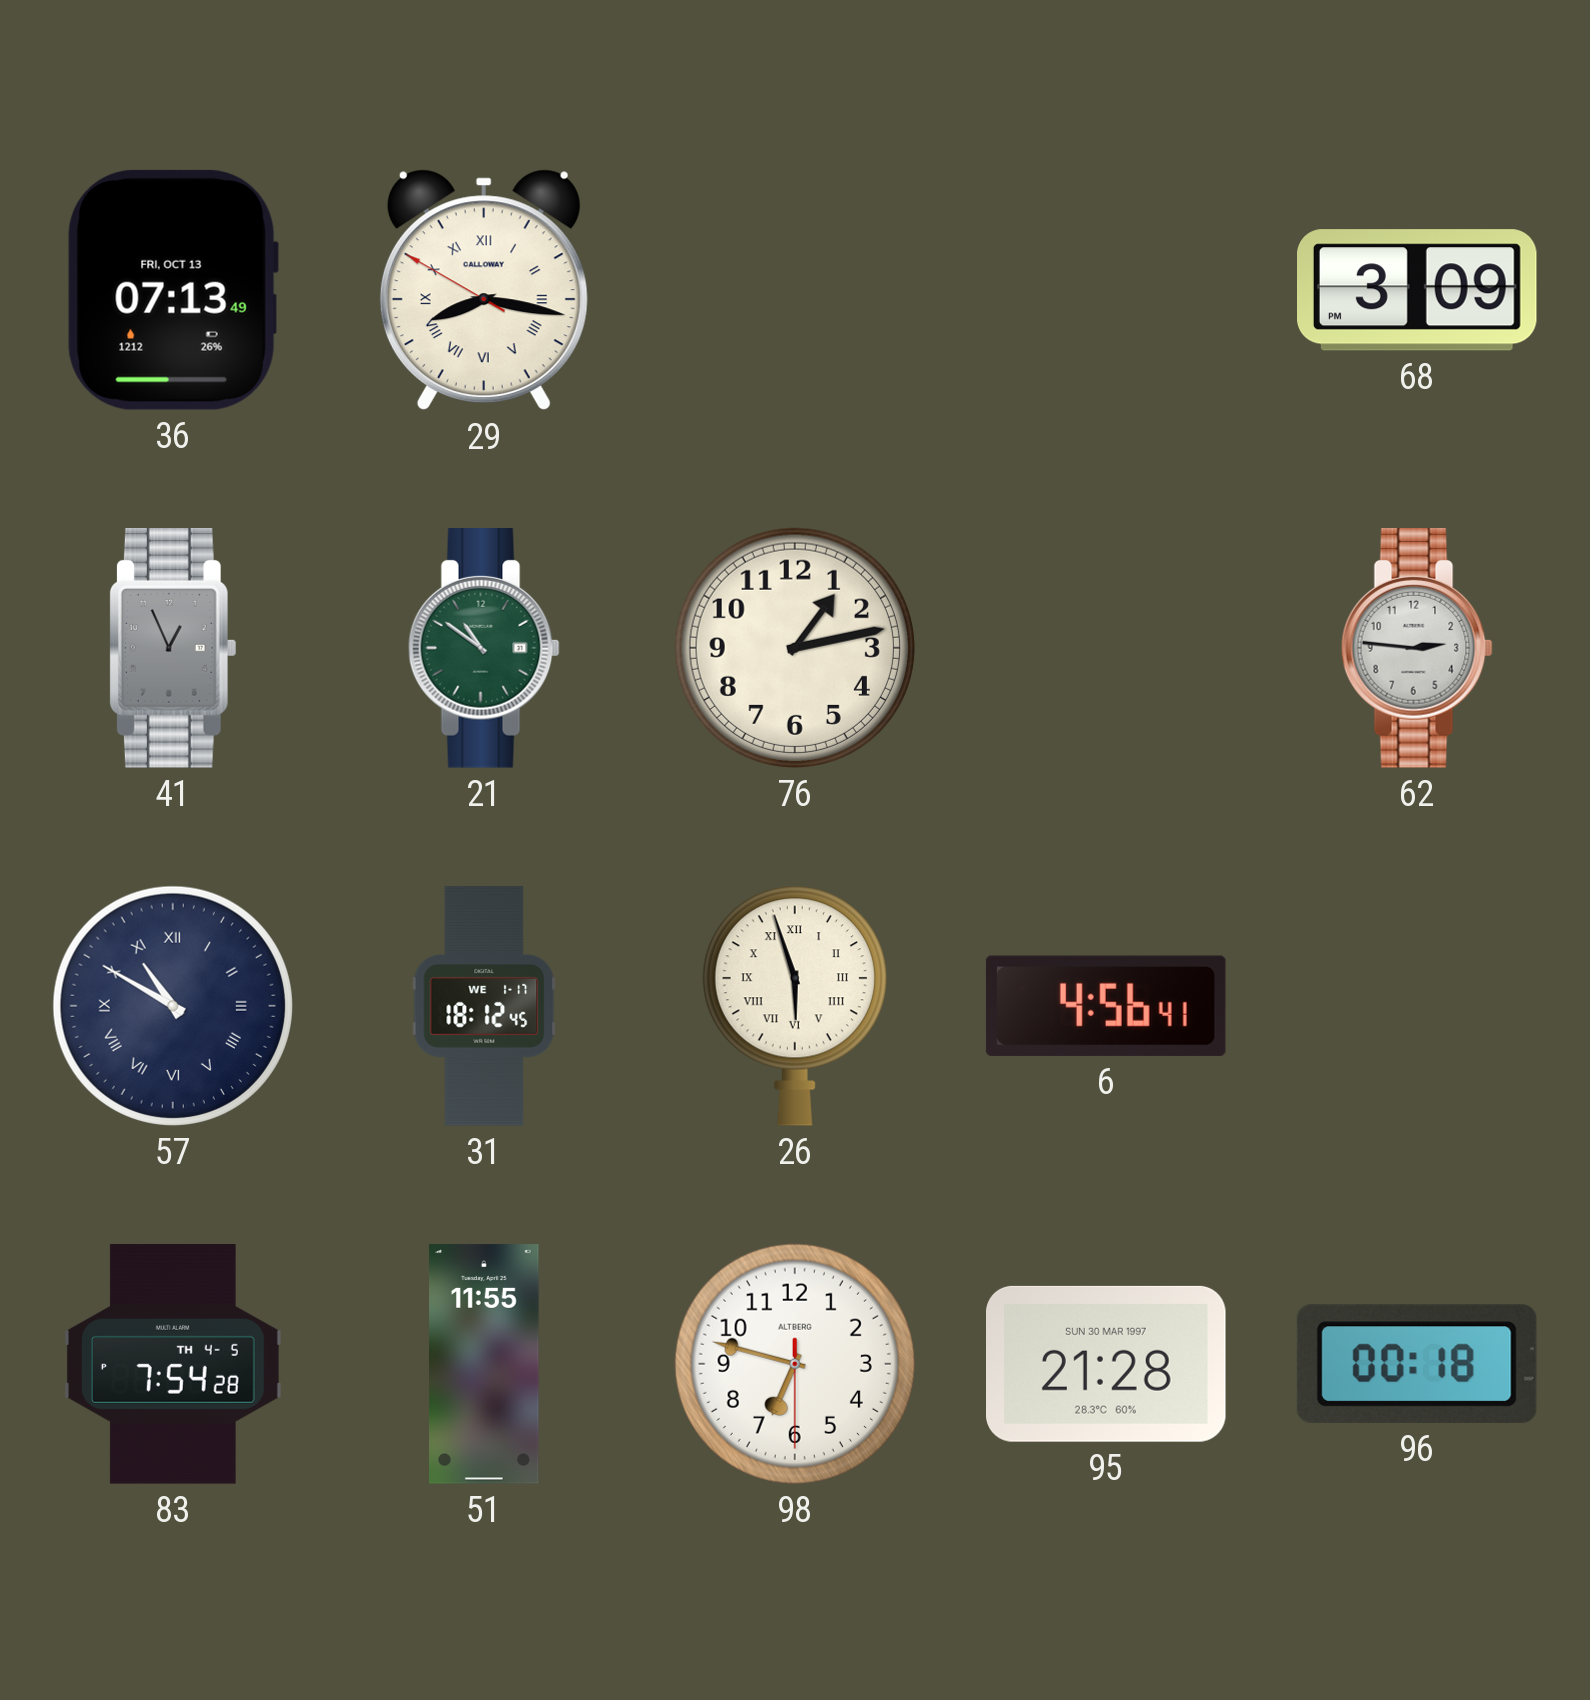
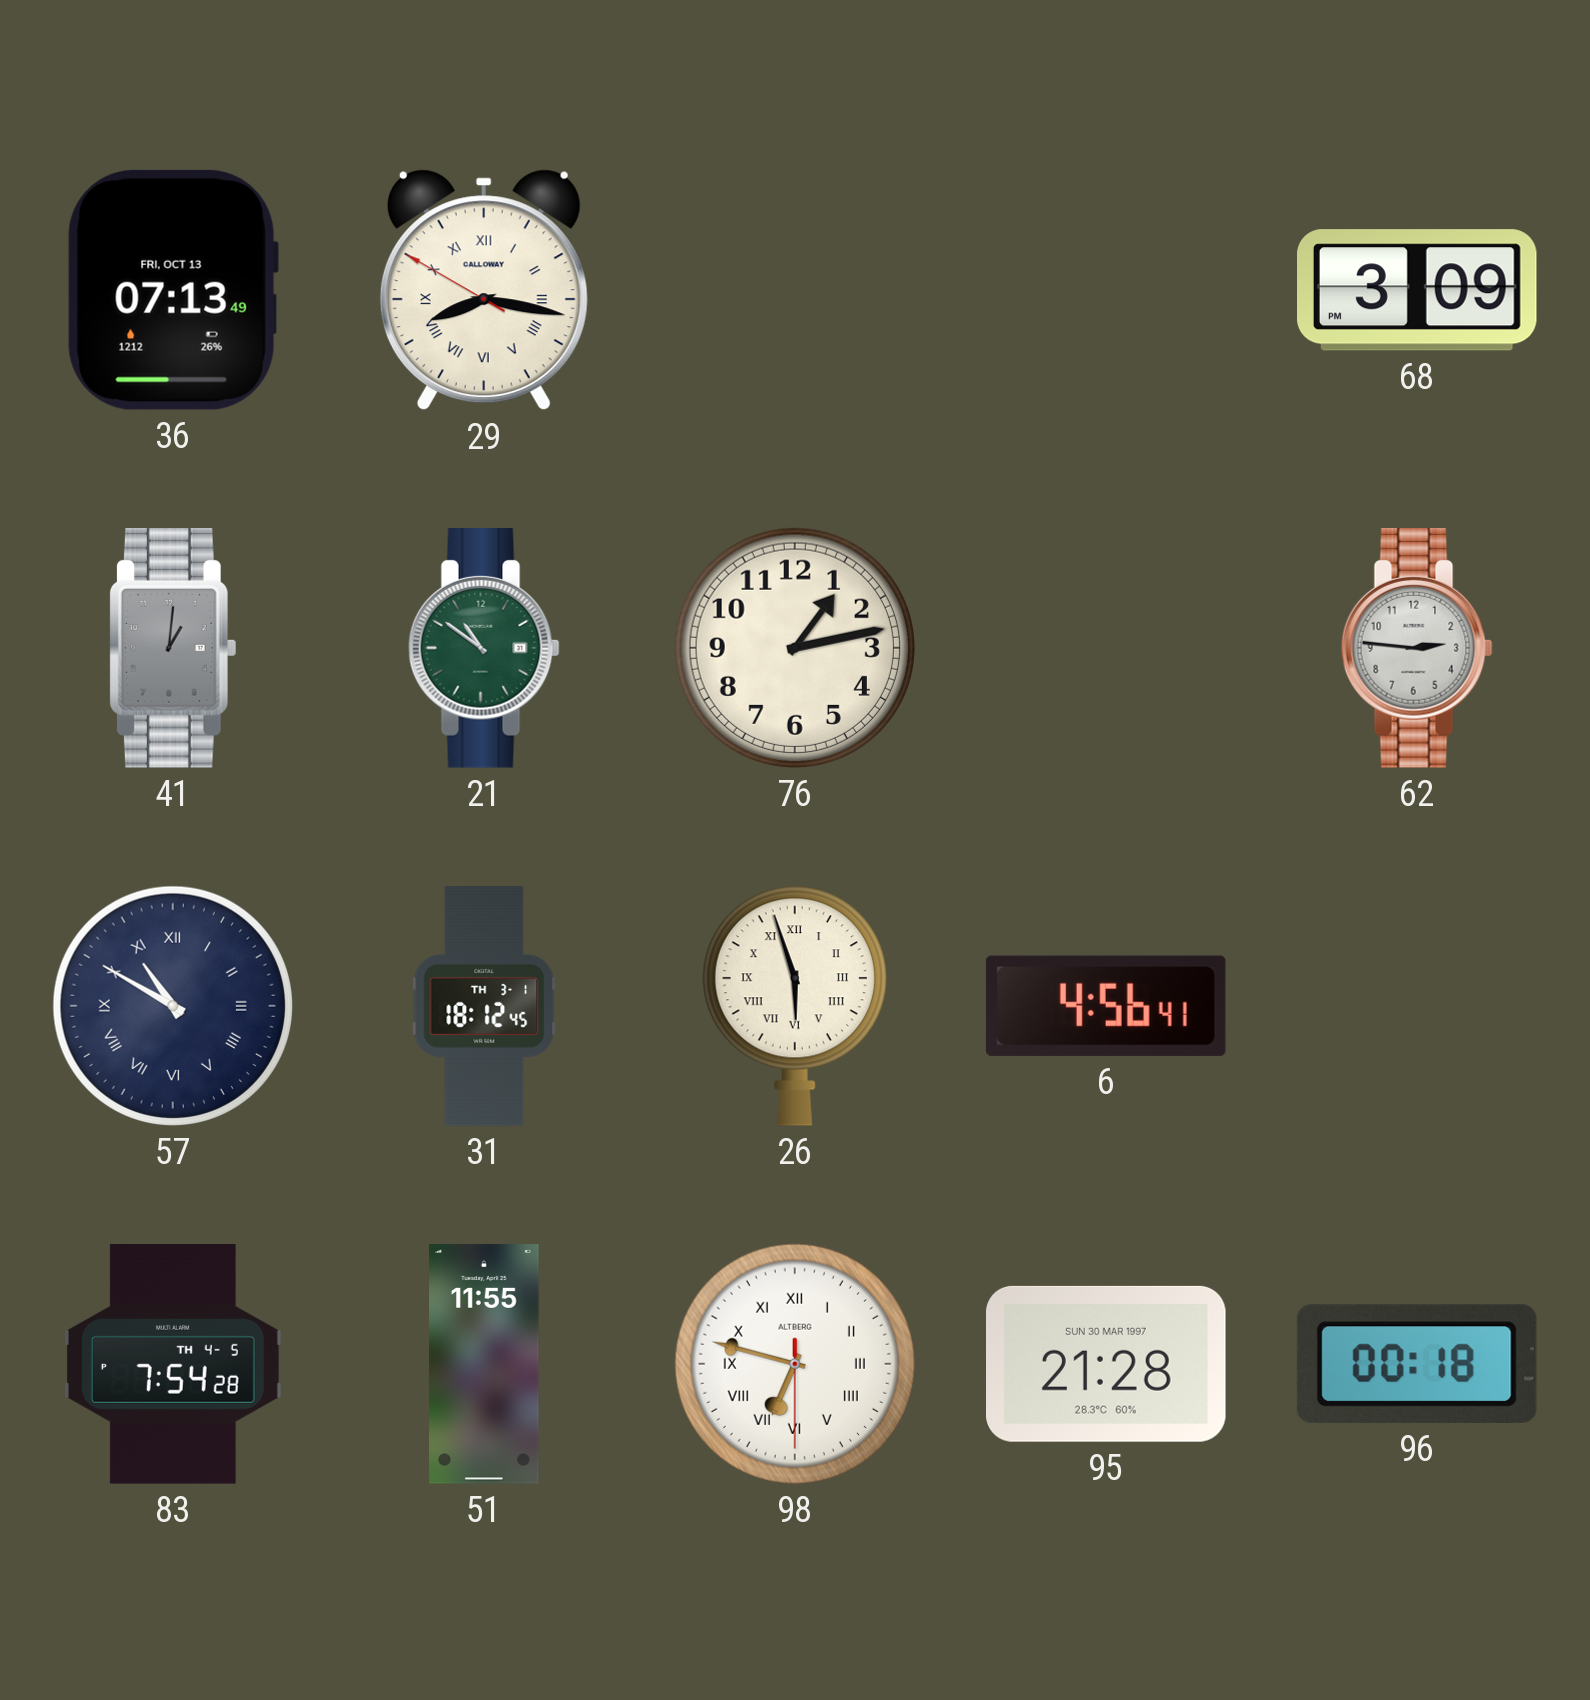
41: 12:56 -> 1:01 (173, 649)
31 date: WE 1-17 -> TH 3-1 (484, 1006)
98 numerals: Arabic -> Roman (795, 1364)
